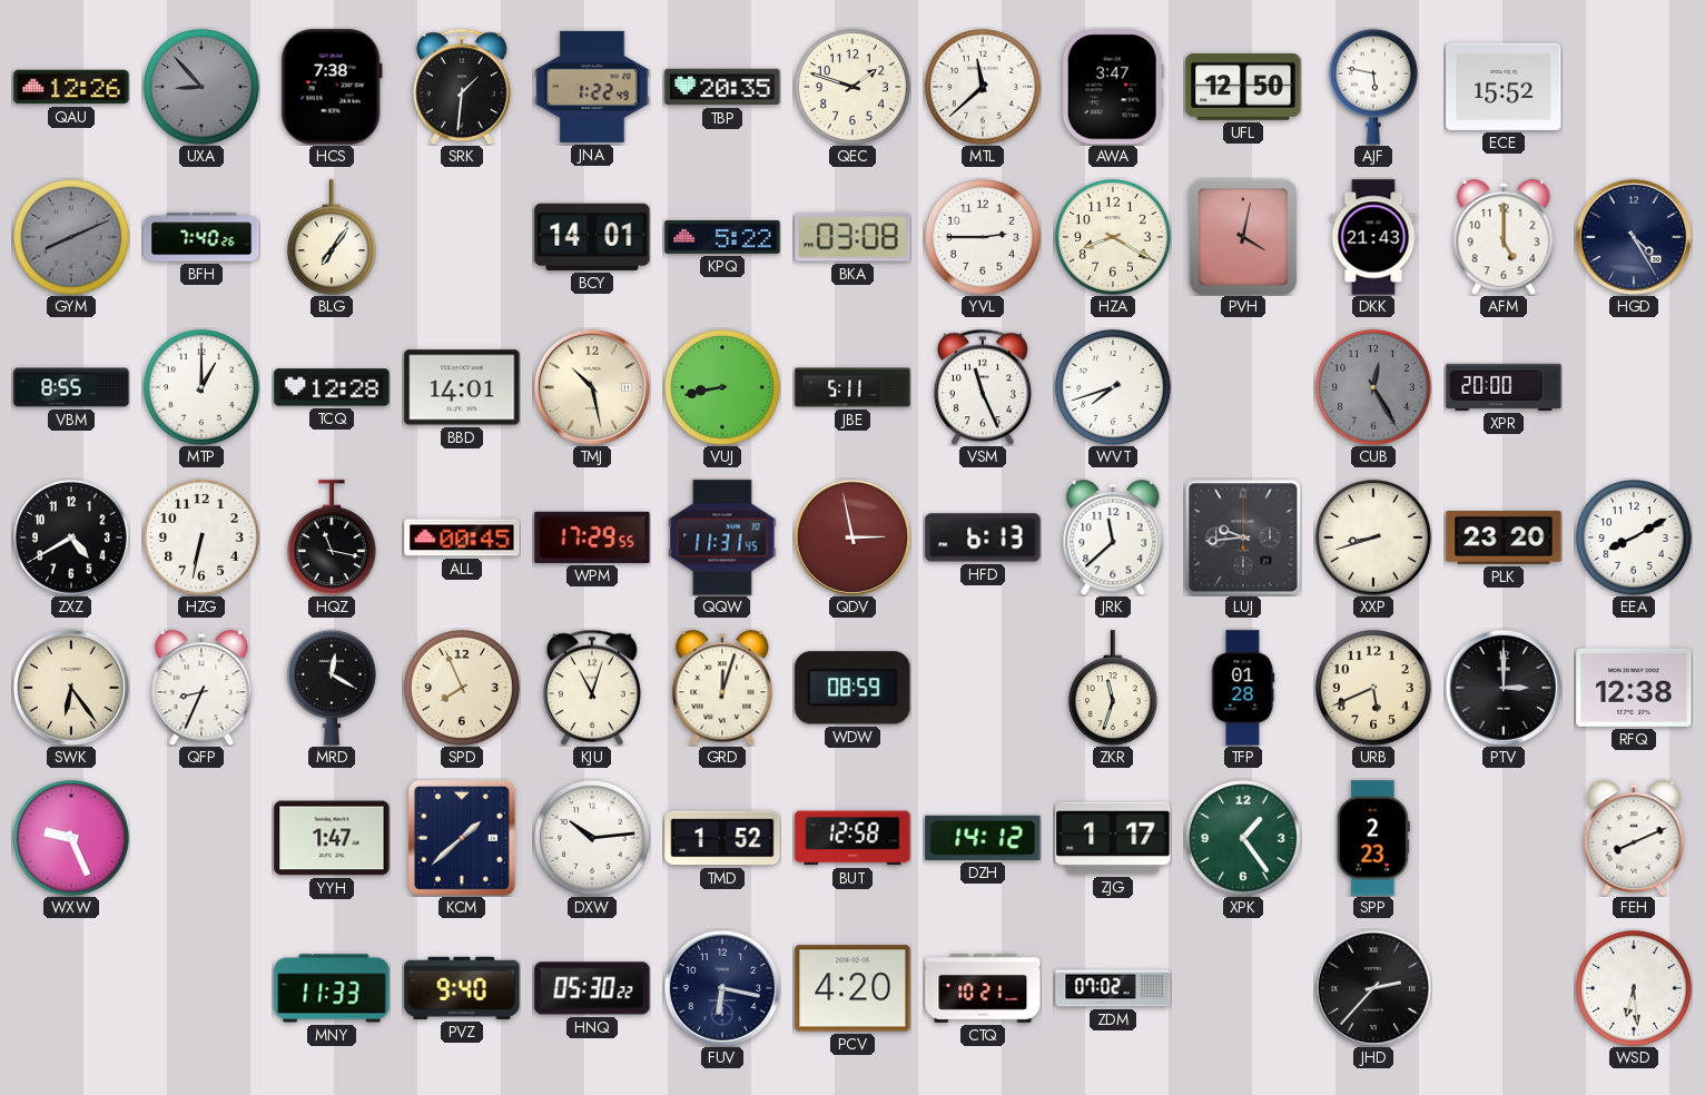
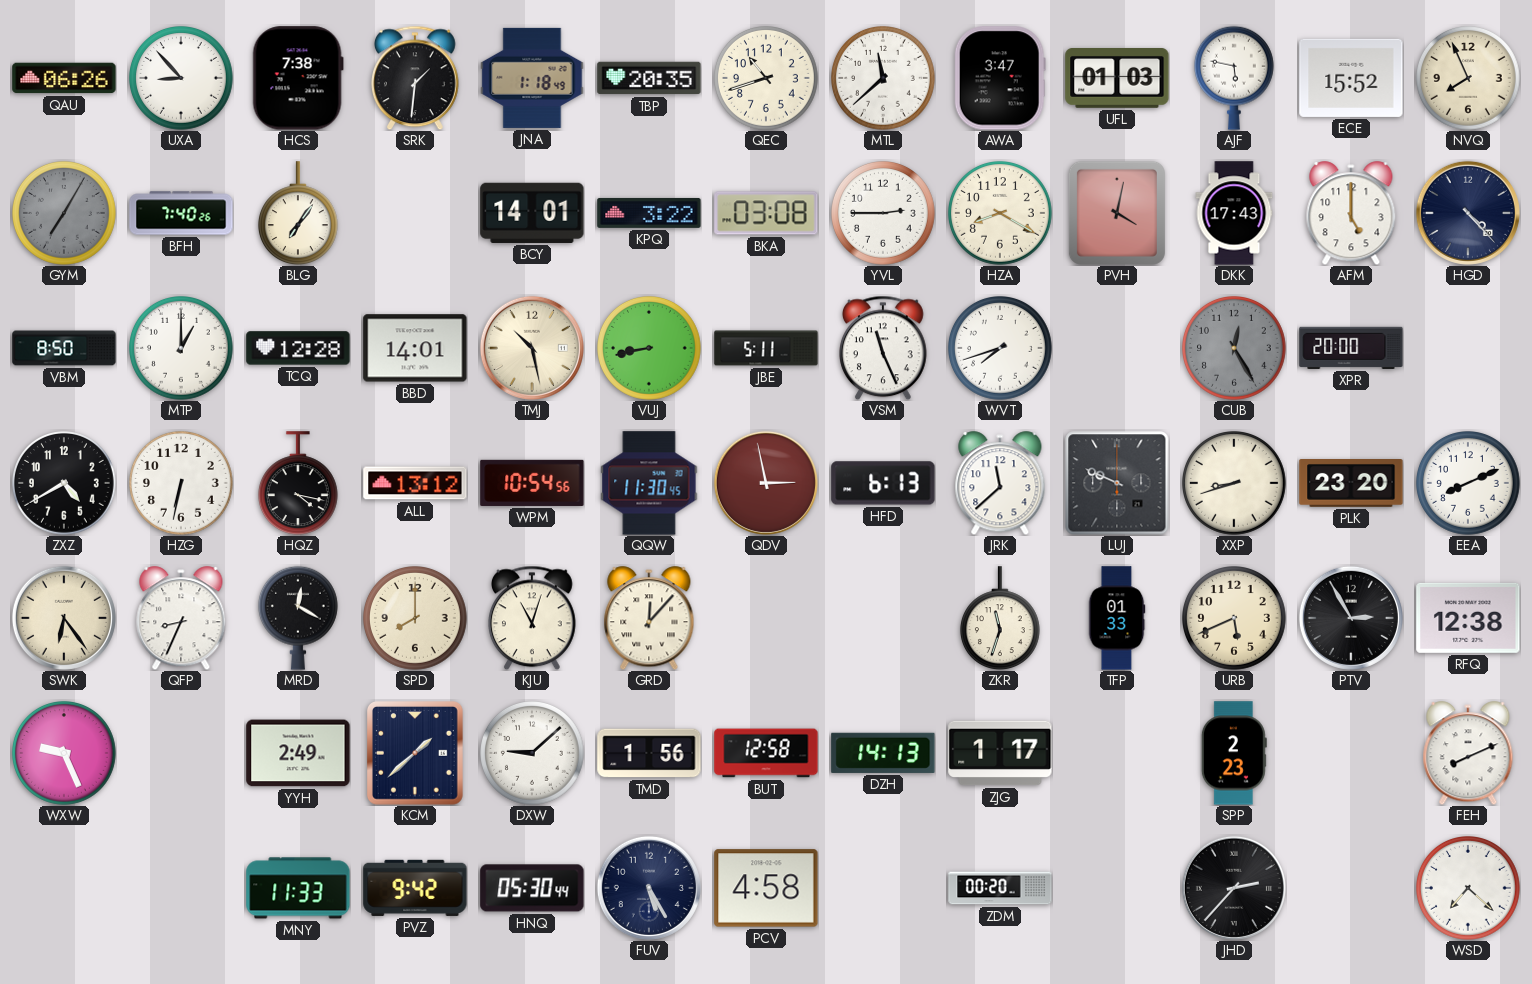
QAU: 12:26 -> 06:26 (64, 78)
UXA dial: grey -> white (182, 79)
JNA: 1:22 -> 1:18 (532, 78)
QEC: 1:48 -> 10:42 (767, 79)
UFL: 12:50 -> 01:03 (1117, 79)
NVQ: none -> 7:56 (1469, 79)
GYM: 8:11 -> 7:05 (65, 214)
KPQ: 5:22 -> 3:22 (649, 213)
DKK: 21:43 -> 17:43 (1234, 213)
HGD: 4:25 -> 4:23 (1468, 213)
VBM: 8:55 -> 8:50 (64, 348)
HQZ: 11:17 -> 4:17 (298, 483)
ALL: 00:45 -> 13:12 (415, 483)
WPM: 17:29 -> 10:54 (532, 483)
QQW: 11:31 -> 11:30 (649, 483)
LUJ: 9:44 -> 9:49 (1117, 483)
EEA: 8:10 -> 8:11 (1469, 484)
SPD: 7:56 -> 8:00 (416, 619)
GRD: 12:03 -> 12:07 (649, 618)
WDW: 08:59 -> none (852, 688)
TFP: 01:28 -> 01:33 (1117, 618)
PTV: 3:00 -> 2:55 (1351, 618)
YYH: 1:47 -> 2:49 (298, 753)
DXW: 10:14 -> 9:08 (533, 754)
TMD: 1:52 -> 1:56 (649, 753)
DZH: 14:12 -> 14:13 (883, 753)
XPK: 1:24 -> none (1244, 839)
PVZ: 9:40 -> 9:42 (415, 888)
HNQ: 05:30:22 -> 05:30:44 (532, 888)
FUV: 6:17 -> 5:25 (649, 888)
PCV: 4:20 -> 4:58 (766, 888)
CTQ: 10:21 -> none (983, 989)
ZDM: 07:02 -> 00:20 (1000, 888)
WSD: 6:29 -> 7:22 (1469, 889)
